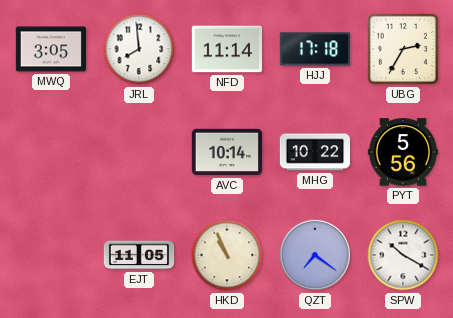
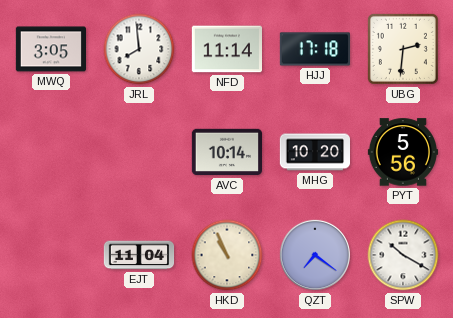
UBG: 2:35 -> 2:31 (403, 49)
MHG: 10:22 -> 10:20 (314, 152)
EJT: 11:05 -> 11:04 (139, 255)
